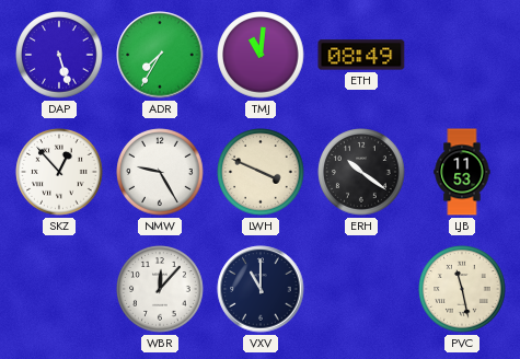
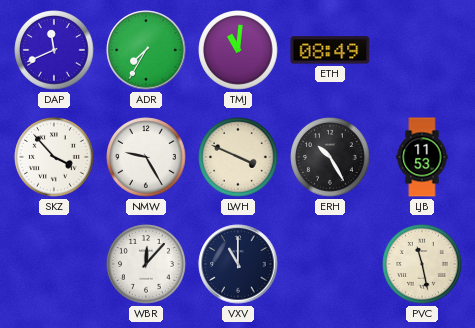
DAP: 5:27 -> 11:41 (54, 50)
SKZ: 12:53 -> 3:53 (54, 157)
ERH: 10:21 -> 10:25 (330, 157)
